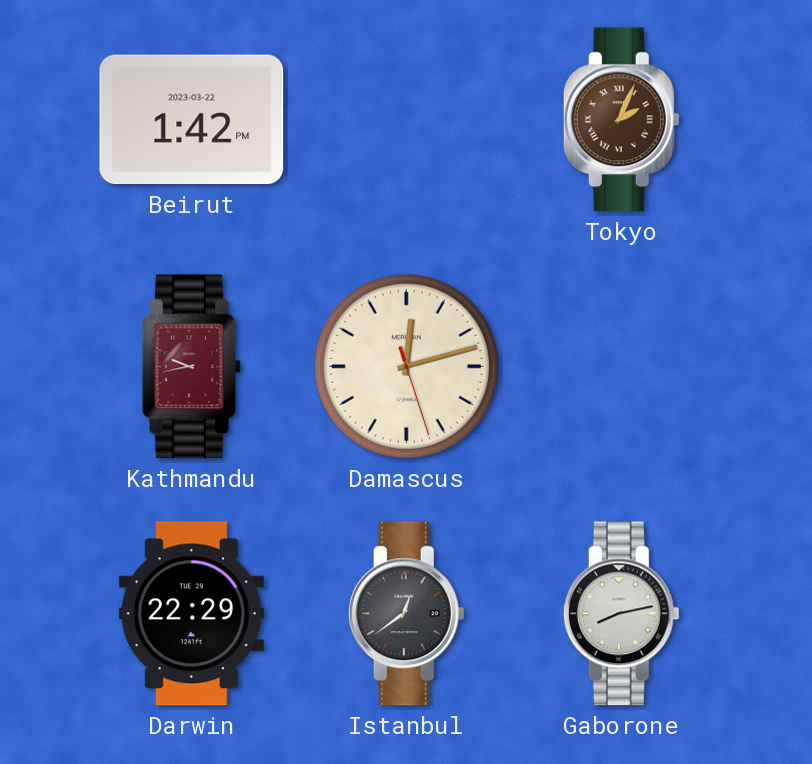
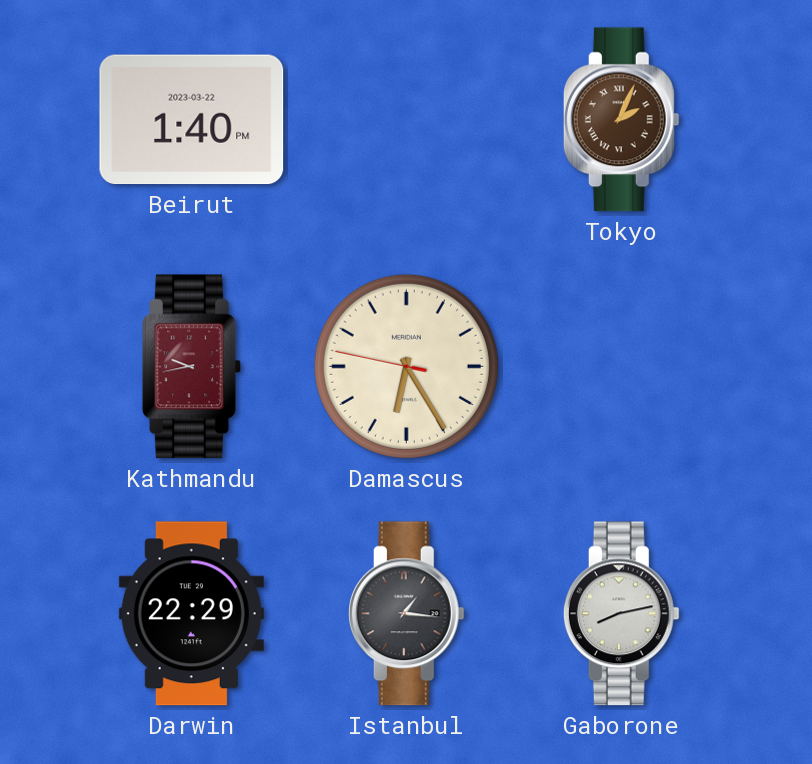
Beirut: 1:42 -> 1:40 (192, 120)
Damascus: 12:12 -> 6:24 (406, 366)
Istanbul: 12:39 -> 1:16 (406, 614)
